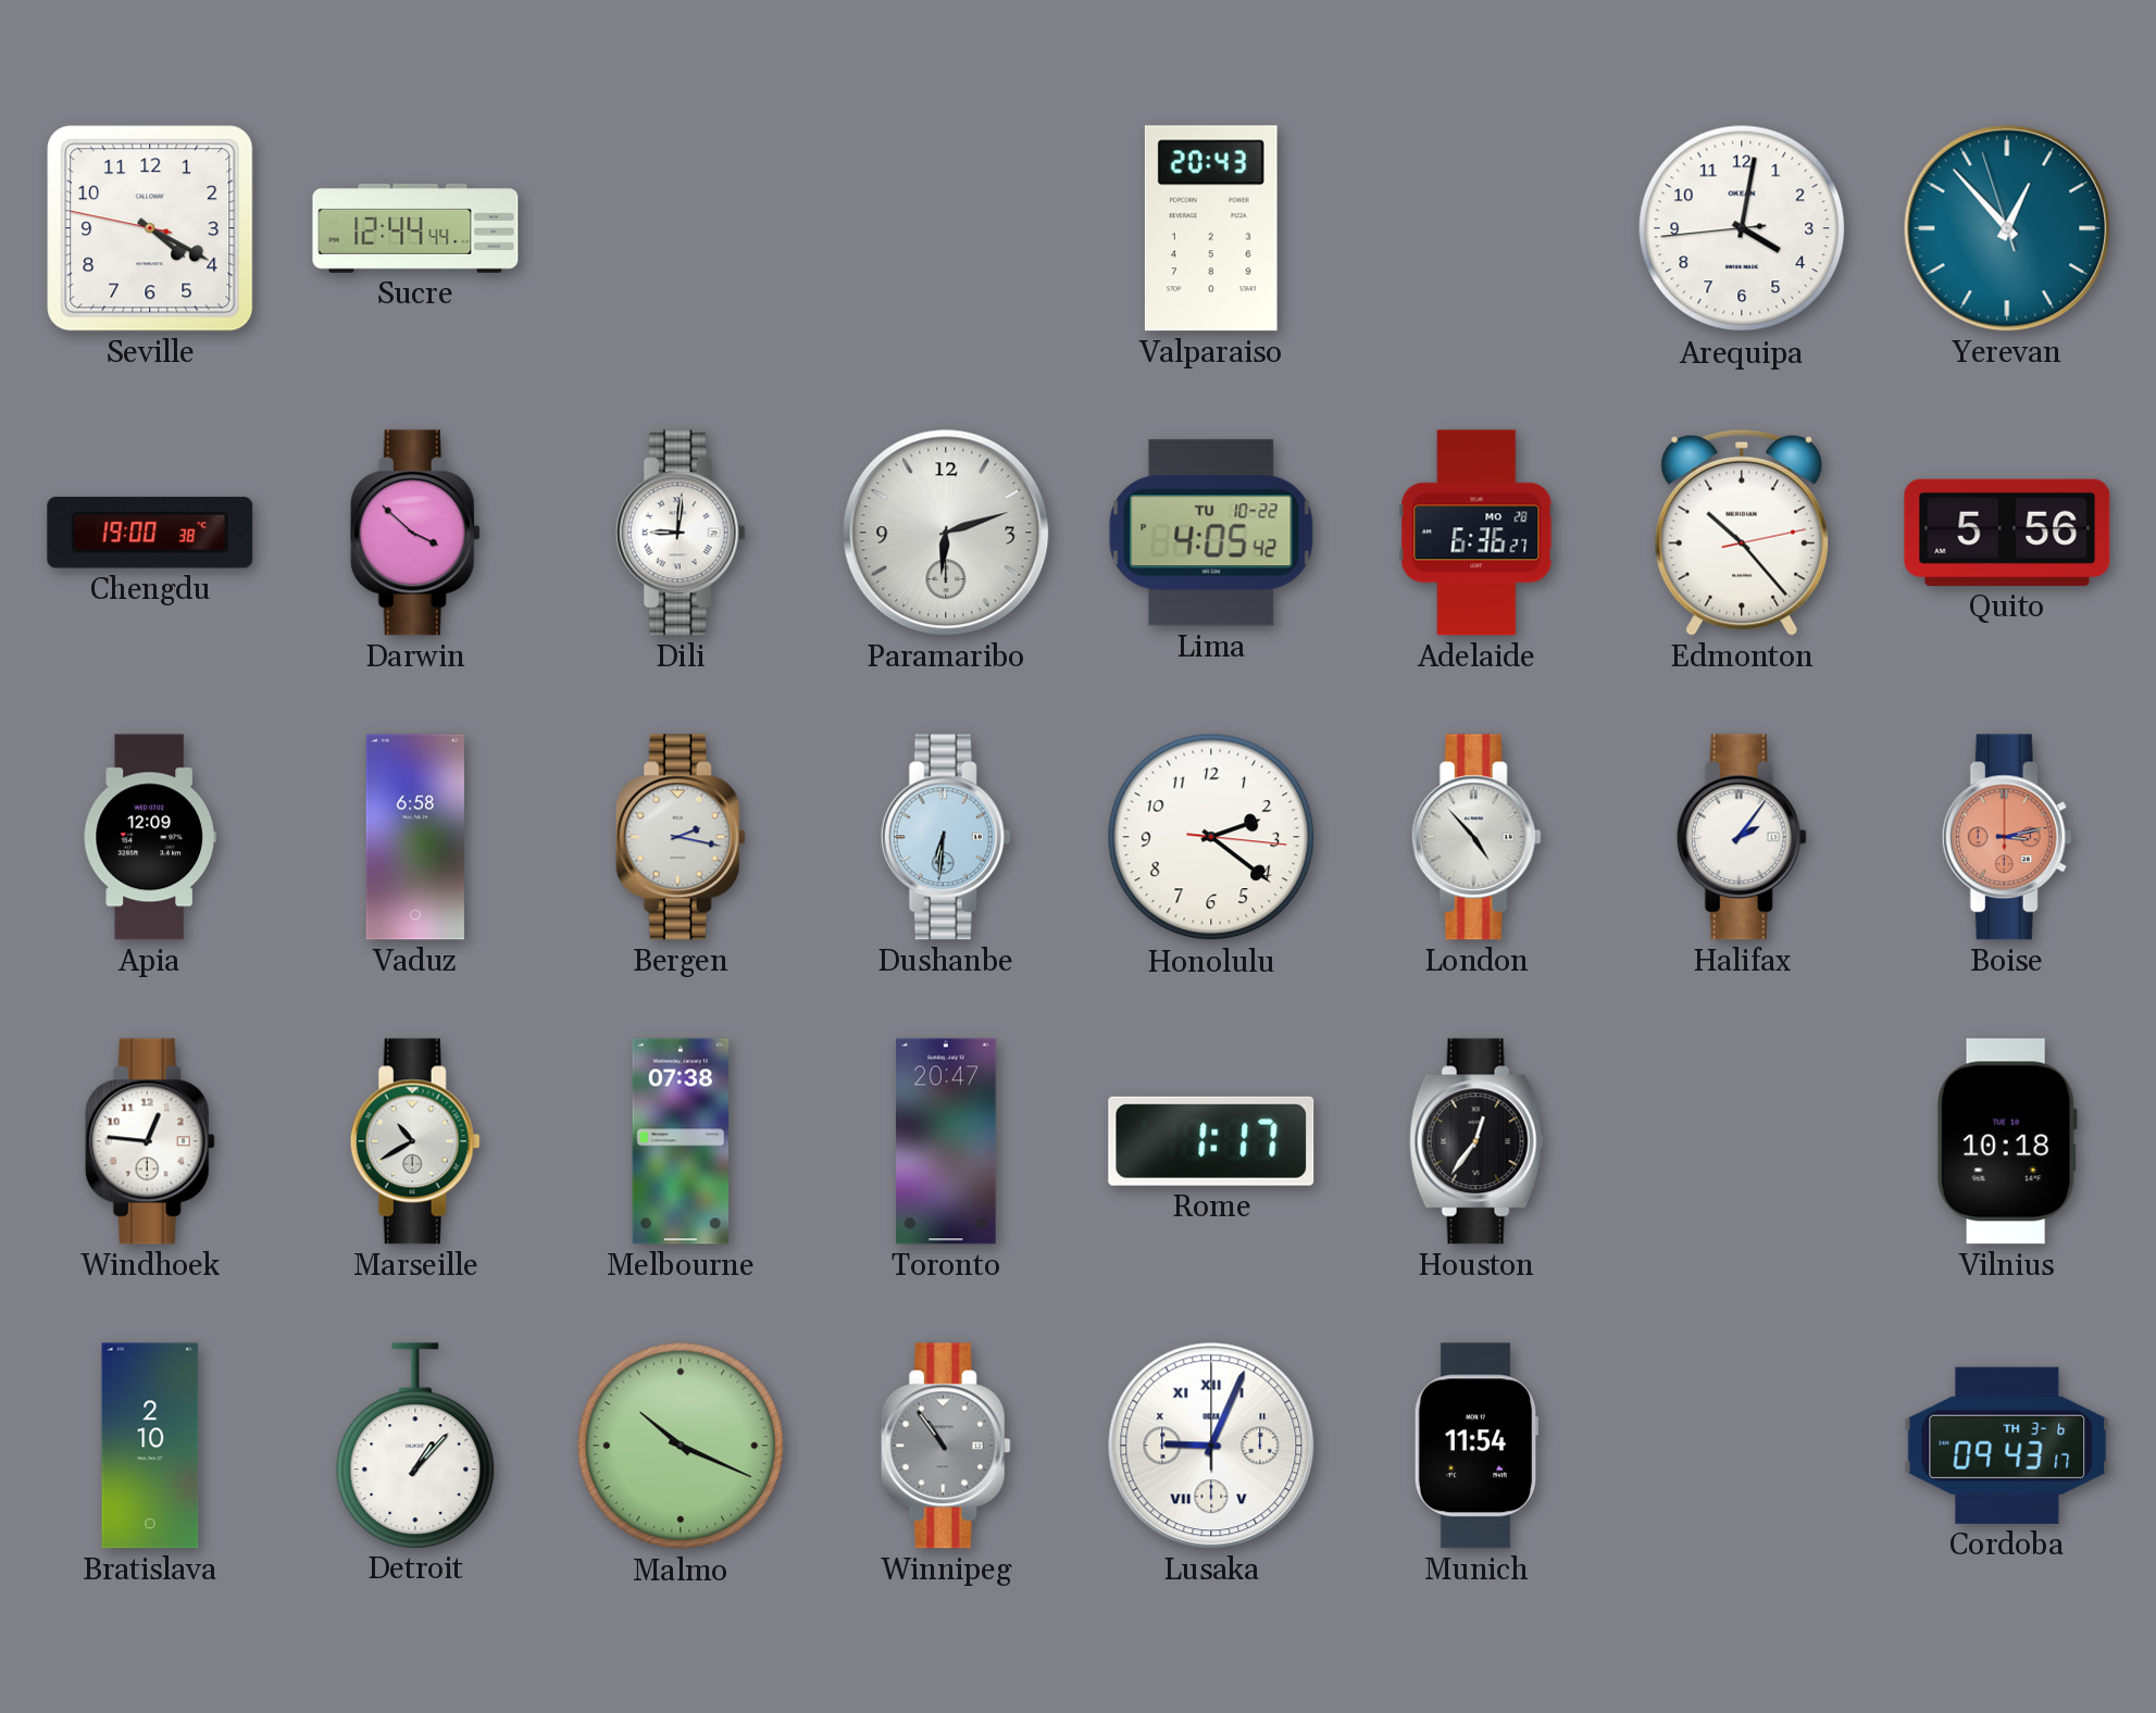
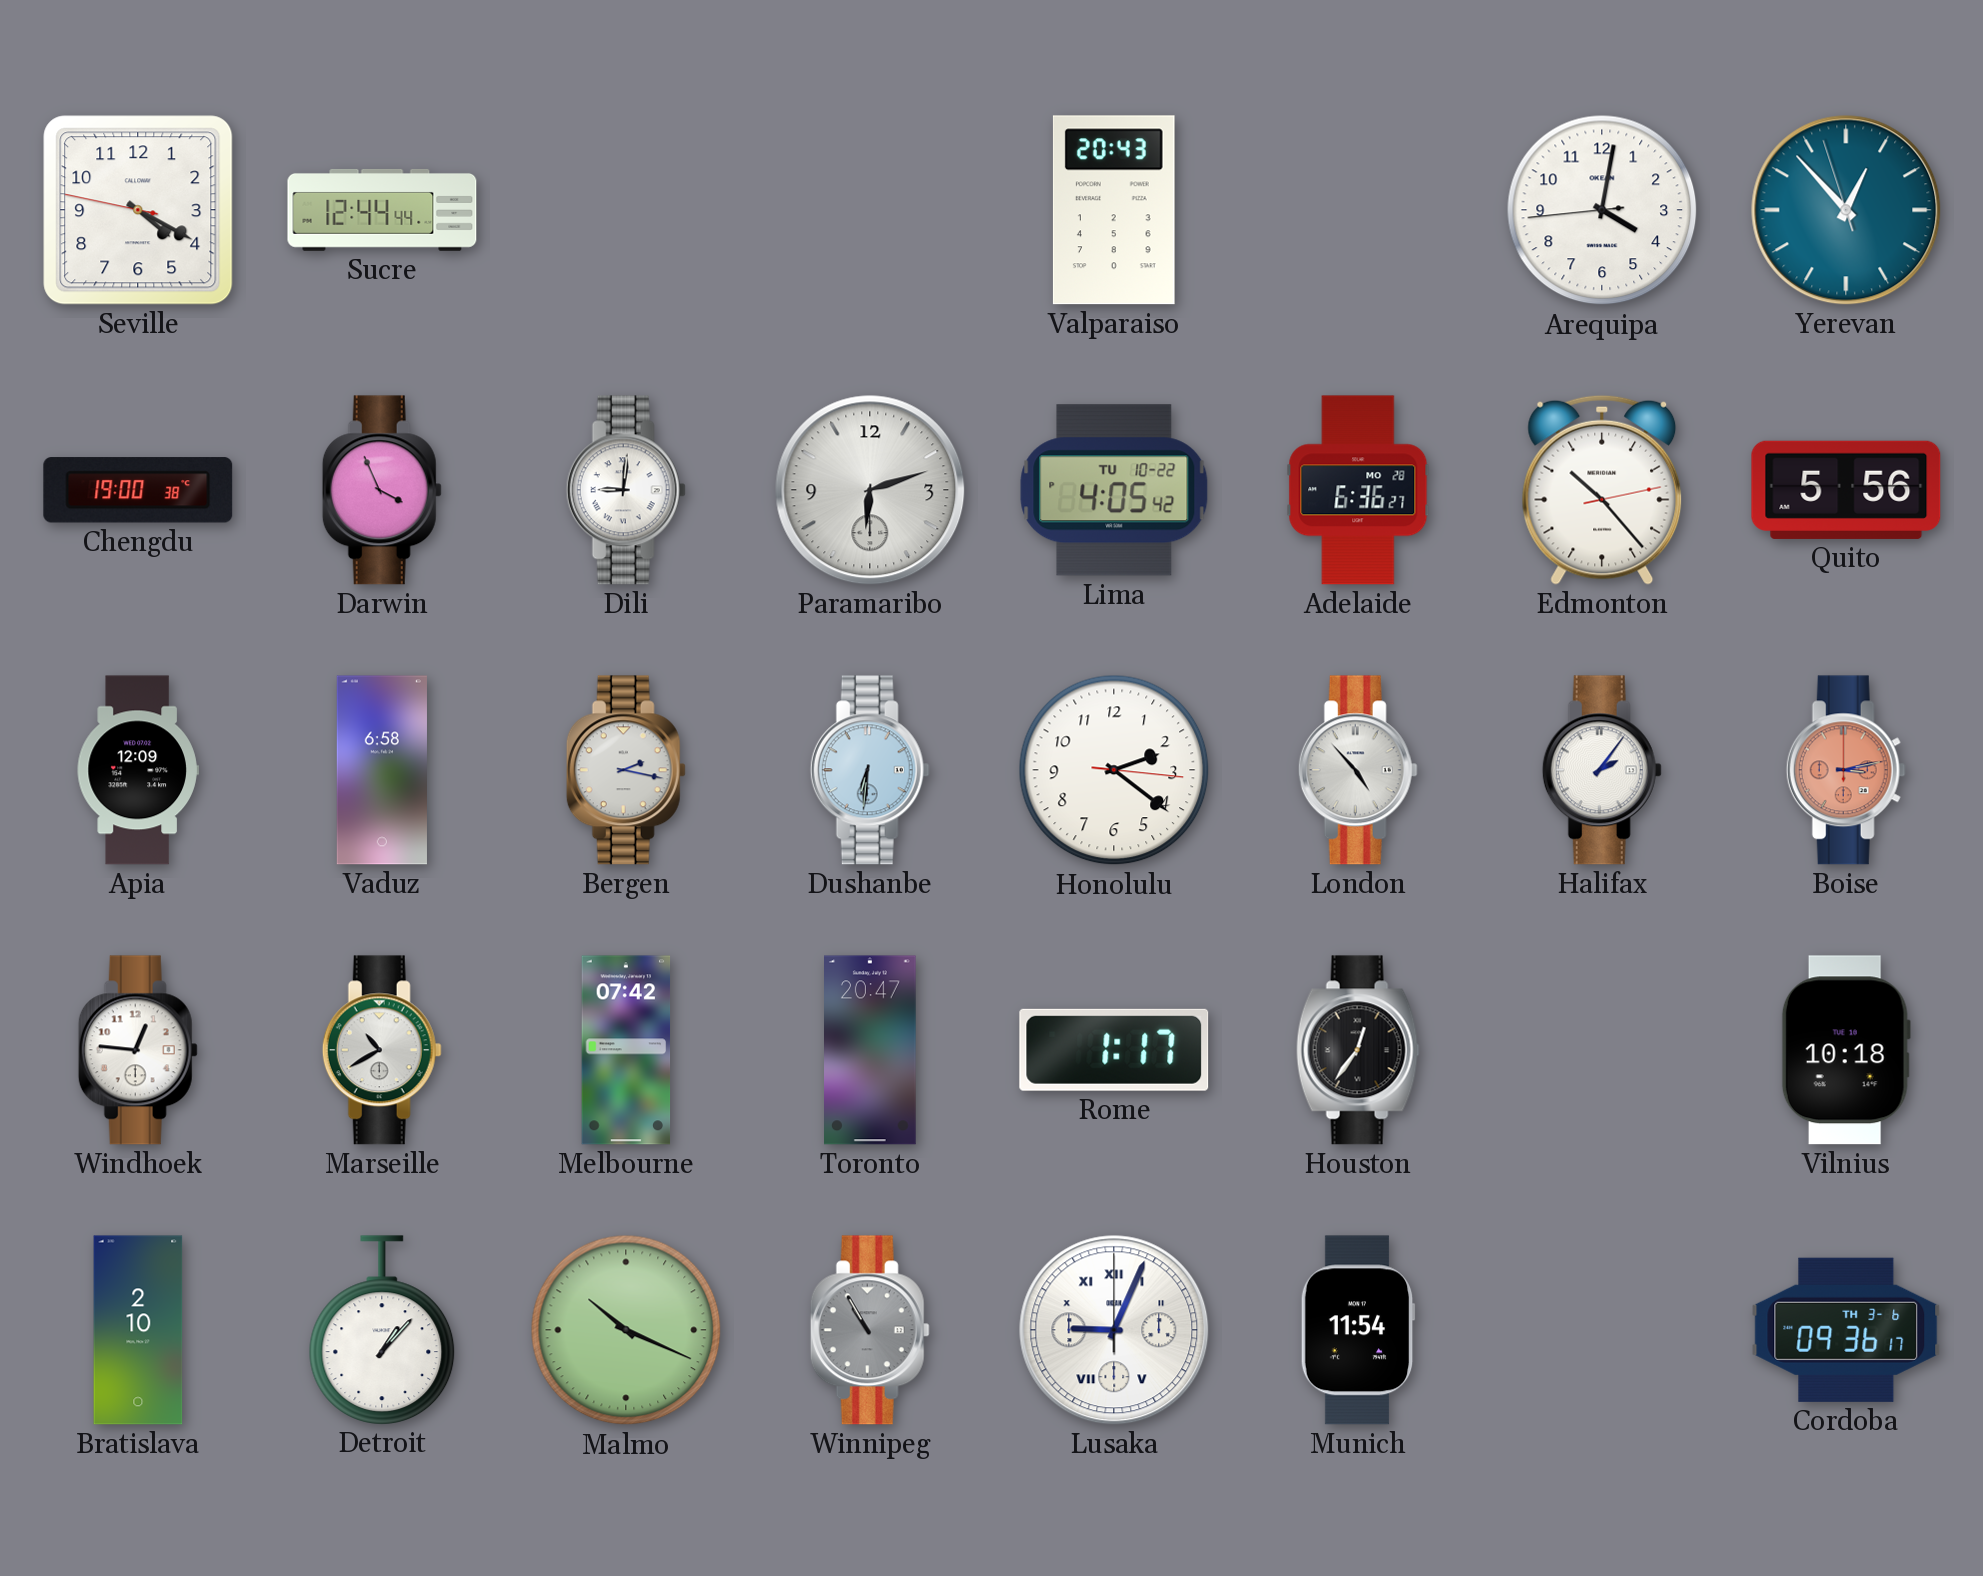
Darwin: 3:52 -> 3:56 (382, 490)
Melbourne: 07:38 -> 07:42 (626, 1050)
Winnipeg: 10:54 -> 10:55 (870, 1330)
Cordoba: 09:43 -> 09:36 (1846, 1330)
